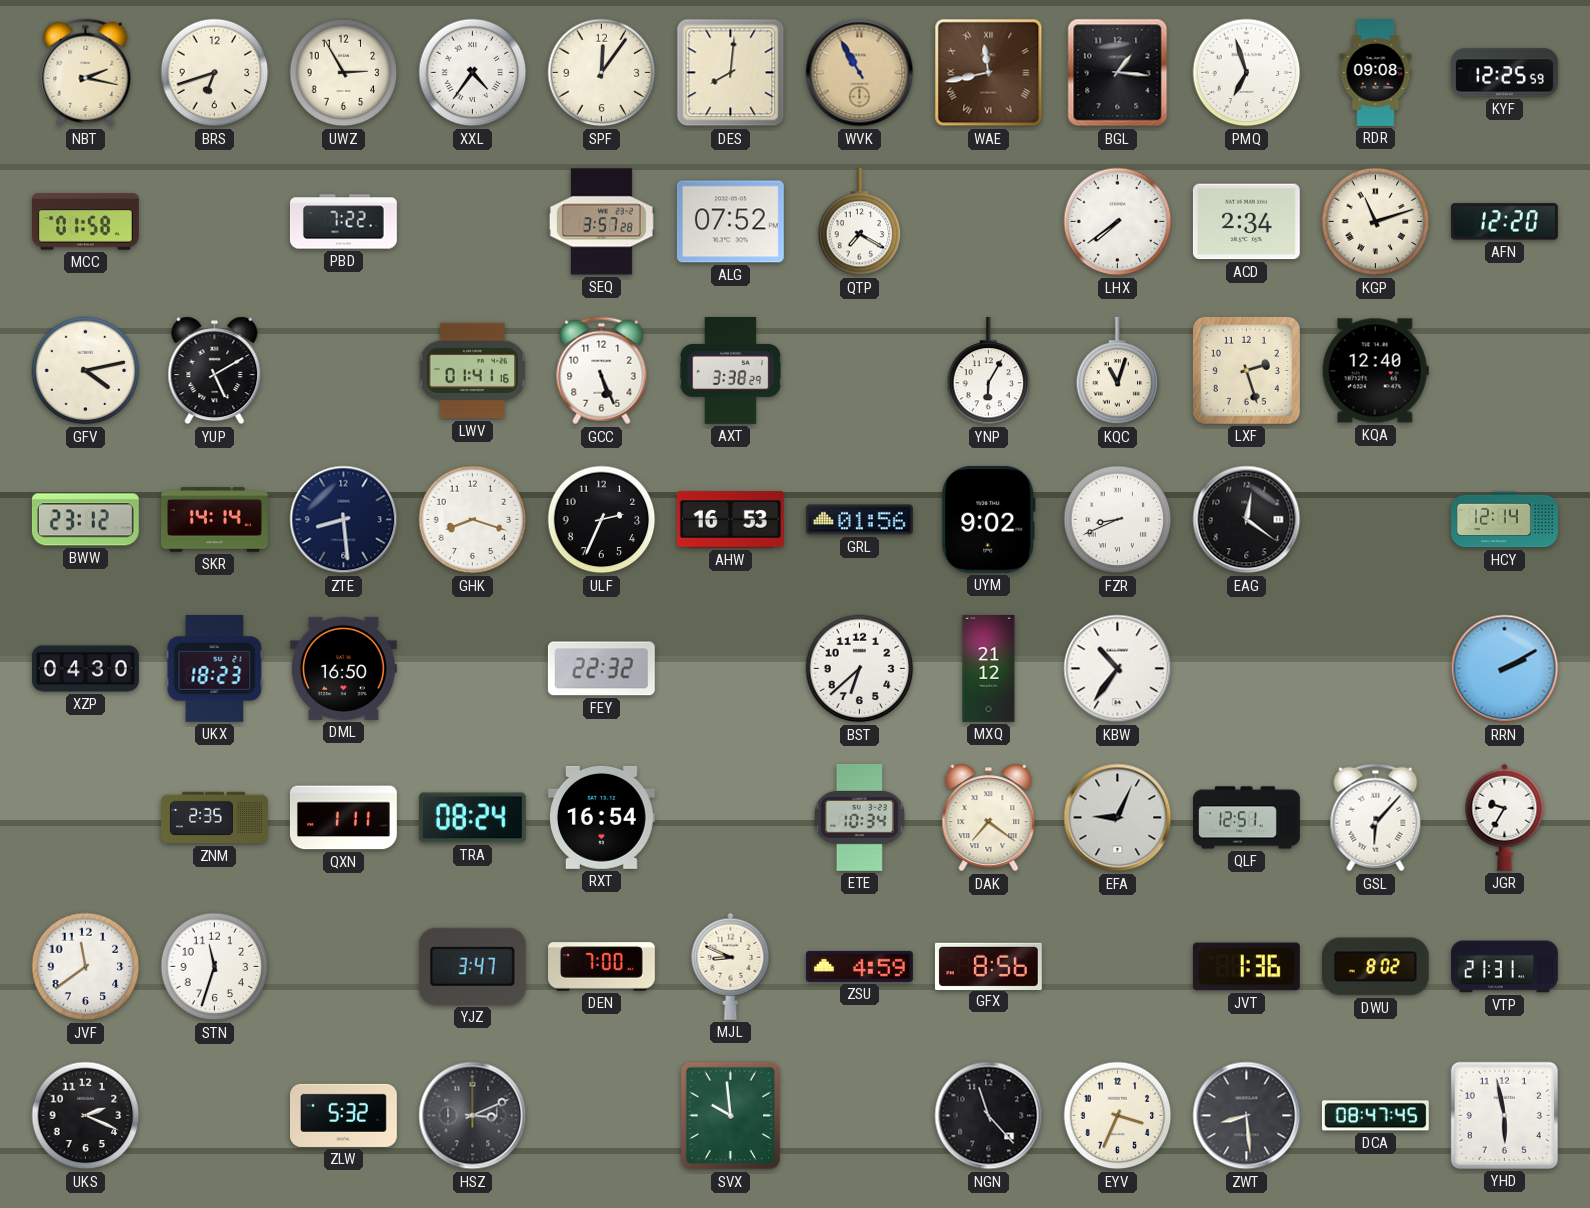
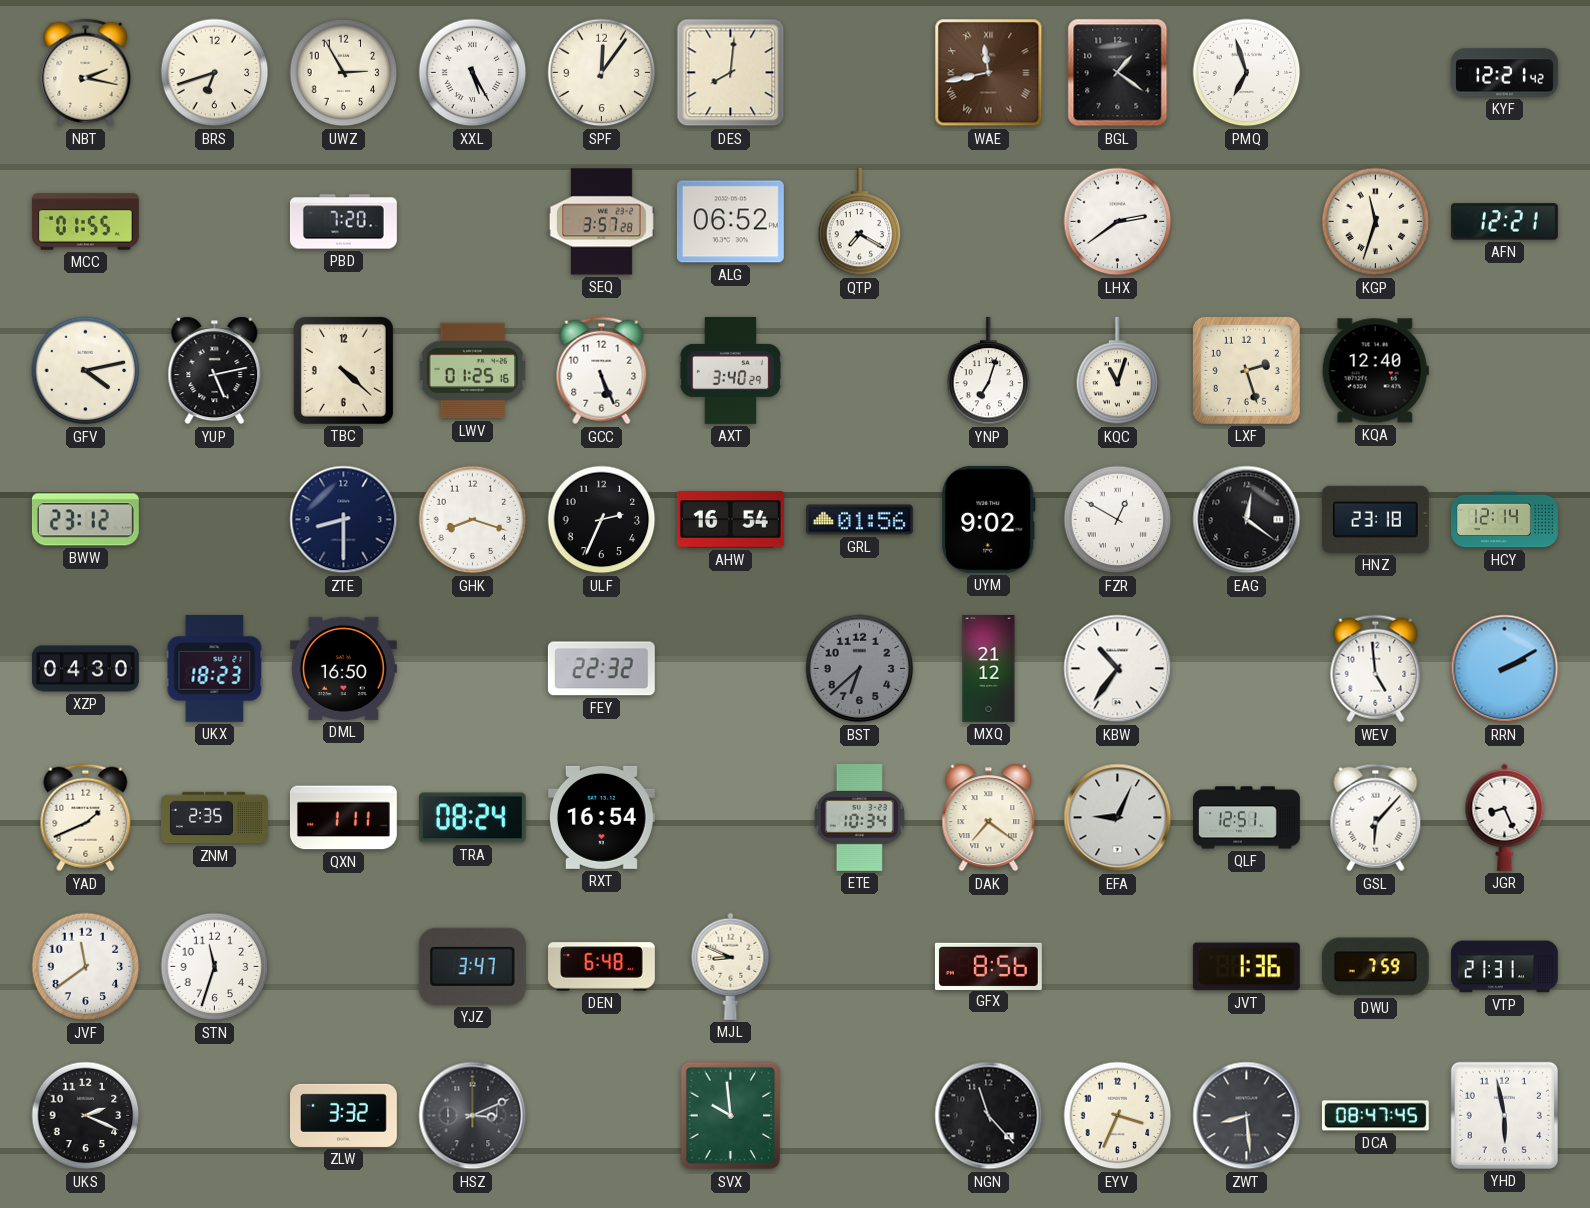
XXL: 4:36 -> 5:25 (473, 73)
WVK: 10:55 -> none (860, 73)
BGL: 1:16 -> 1:21 (1118, 73)
RDR: 09:08 -> none (1376, 73)
KYF: 12:25 -> 12:21 (1505, 73)
MCC: 01:58 -> 01:55 (86, 222)
PBD: 7:22 -> 7:20 (344, 222)
ALG: 07:52 -> 06:52 (730, 222)
LHX: 7:39 -> 2:39 (1118, 222)
ACD: 2:34 -> none (1246, 222)
KGP: 11:12 -> 11:33 (1376, 222)
AFN: 12:20 -> 12:21 (1504, 222)
YUP: 5:10 -> 5:13 (215, 371)
TBC: none -> 4:22 (343, 370)
LWV: 01:41 -> 01:25 (473, 371)
AXT: 3:38 -> 3:40 (731, 371)
YNP: 6:05 -> 7:03 (989, 371)
SKR: 14:14 -> none (215, 520)
ZTE: 8:29 -> 8:30 (344, 520)
AHW: 16:53 -> 16:54 (730, 520)
FZR: 8:41 -> 12:50 (1118, 520)
HNZ: none -> 23:18 (1375, 519)
BST dial: white -> grey (860, 669)
WEV: none -> 4:59 (1376, 669)
YAD: none -> 1:41 (86, 818)
JGR: 9:35 -> 8:26 (1505, 817)
DEN: 7:00 -> 6:48 (602, 967)
ZSU: 4:59 -> none (859, 966)
DWU: 8:02 -> 7:59 (1375, 967)
ZLW: 5:32 -> 3:32 (344, 1115)
